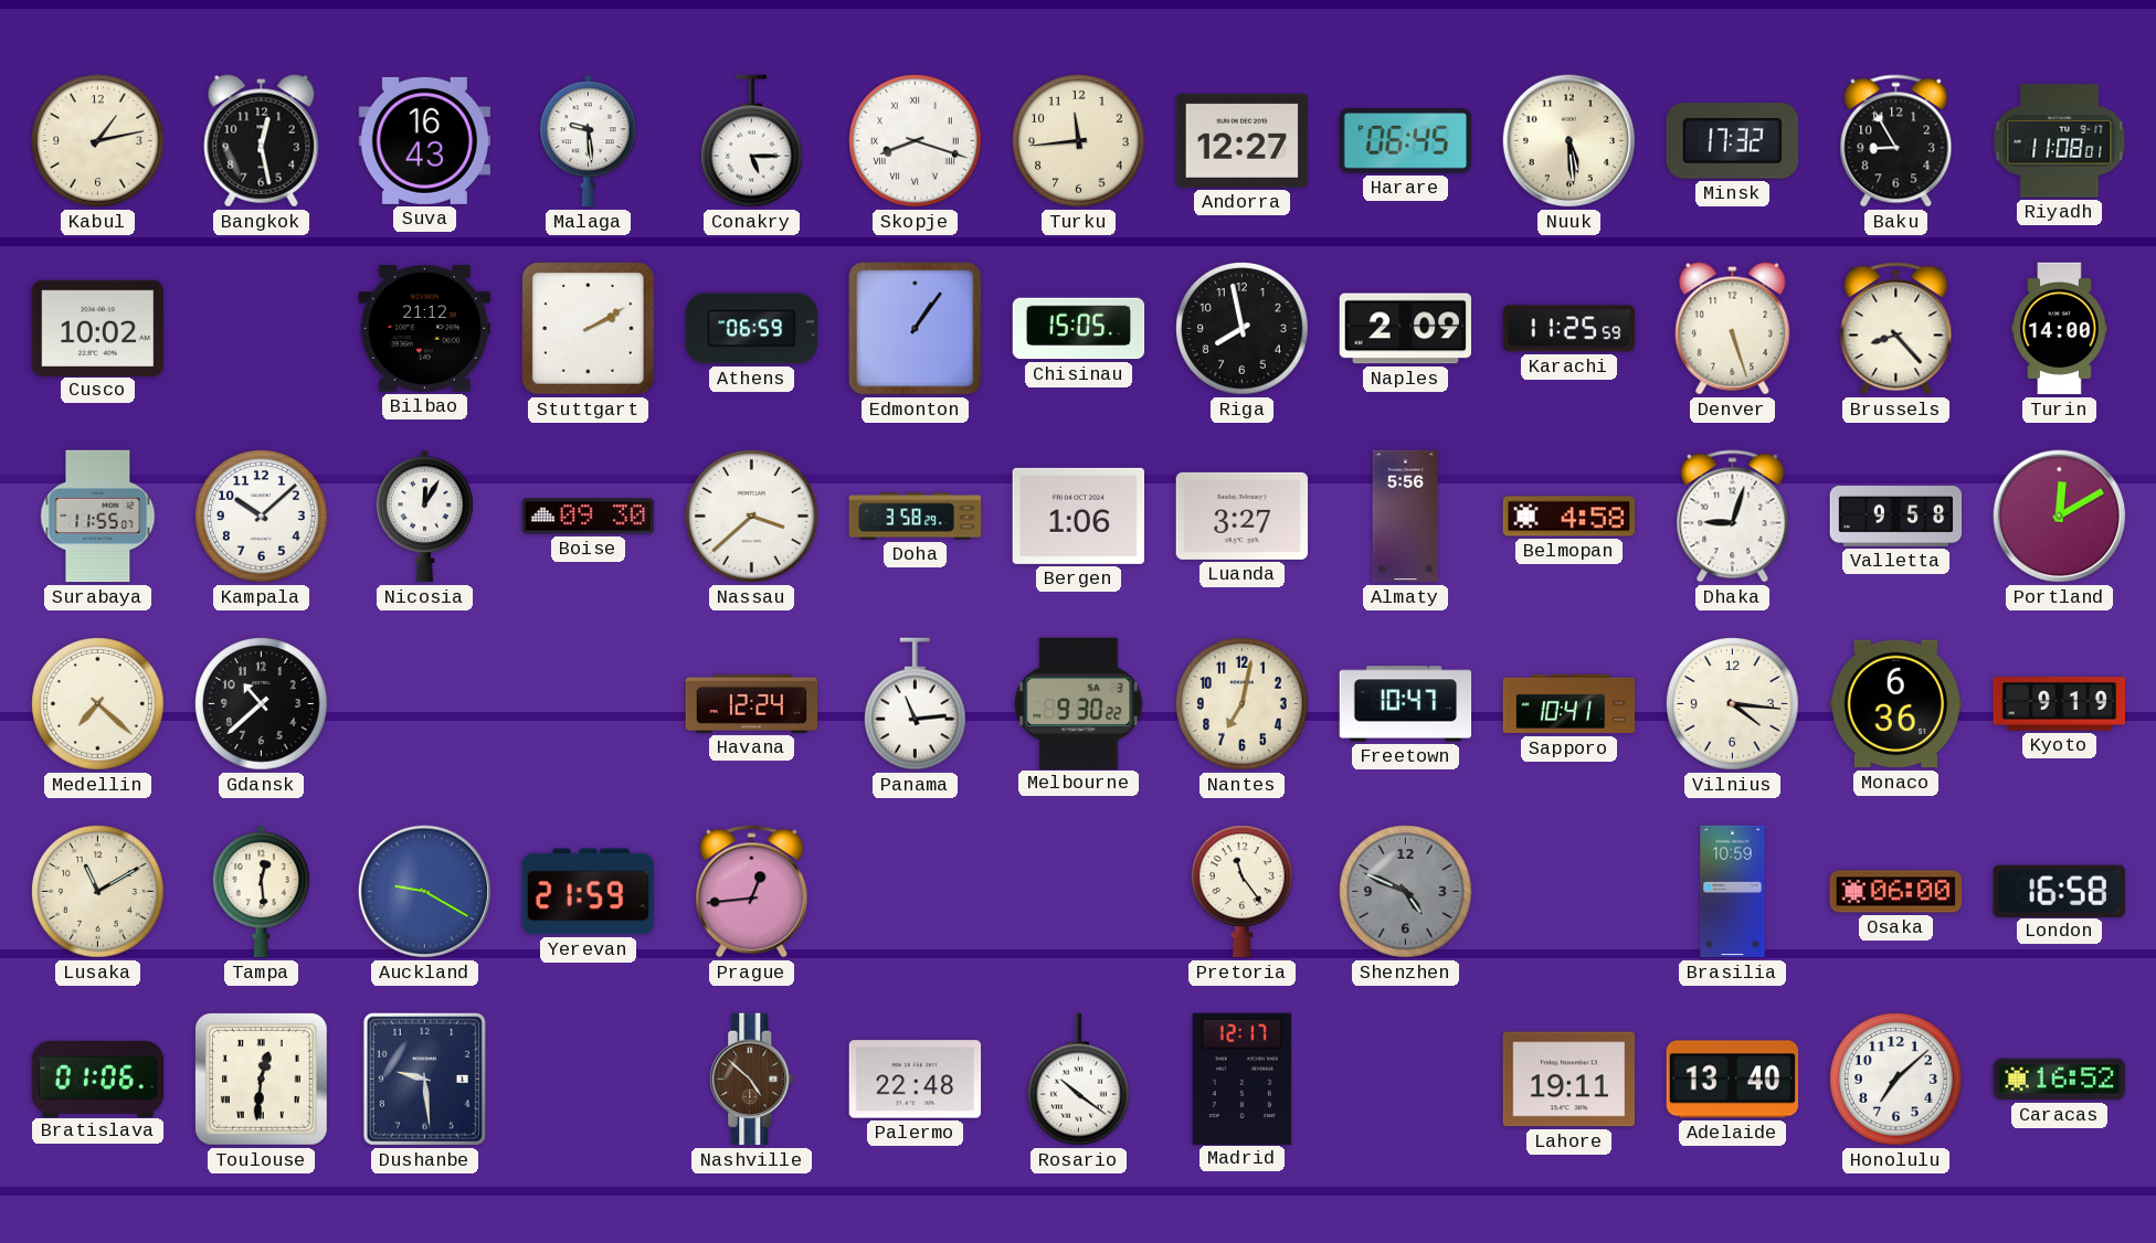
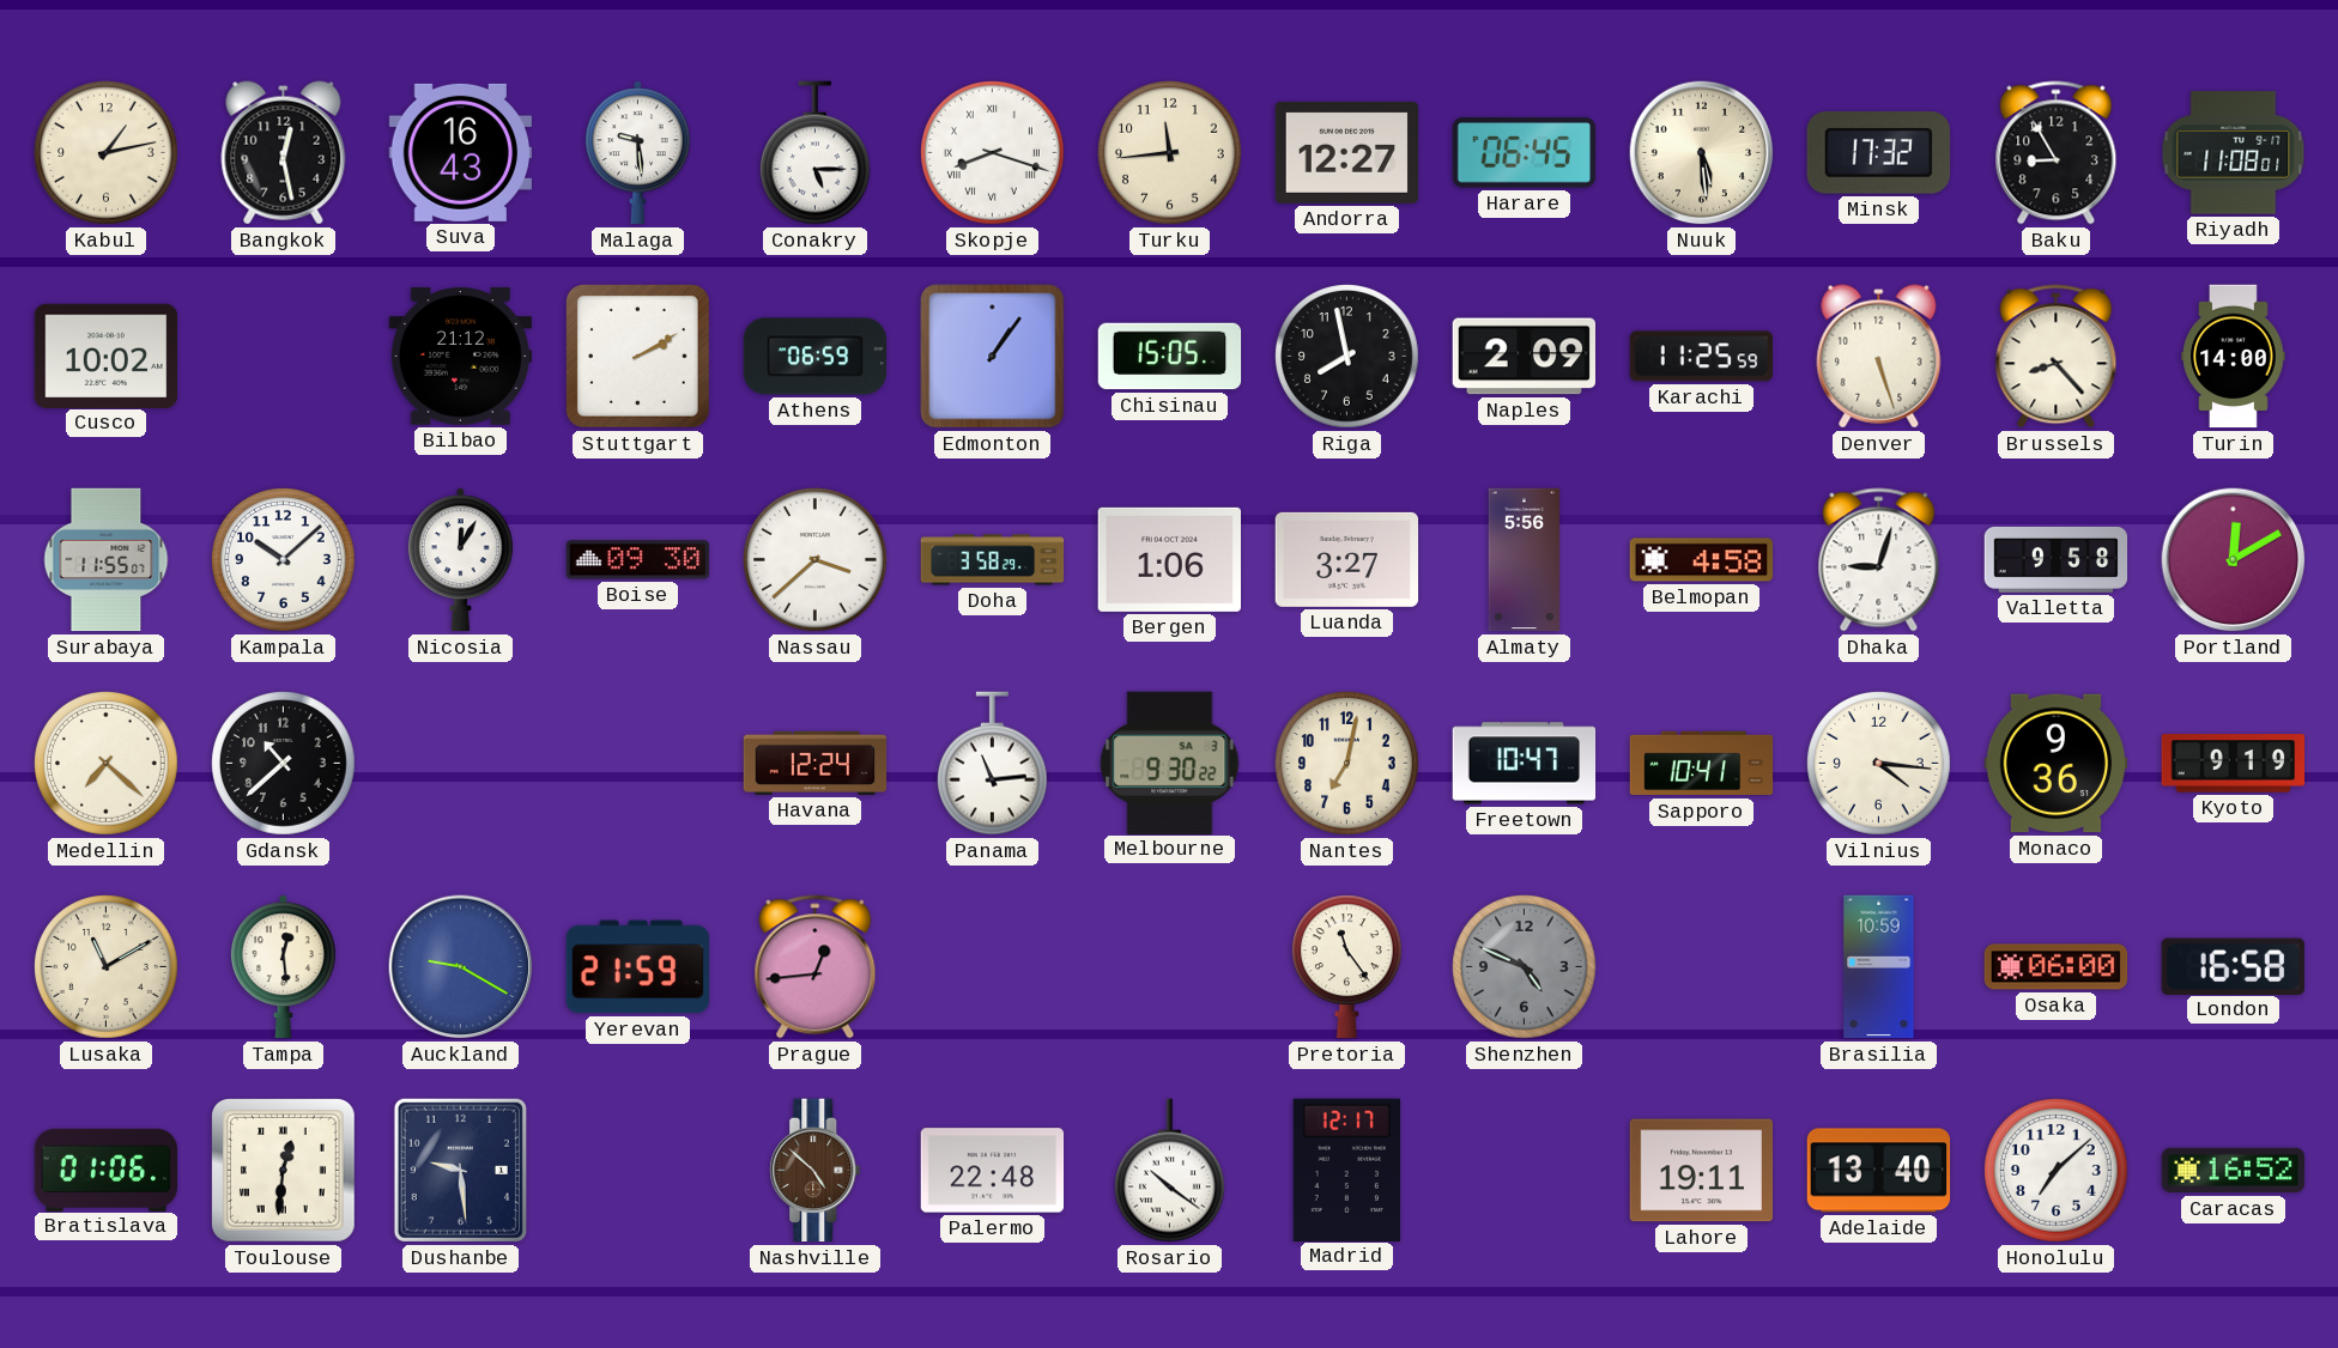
Monaco: 6:36 -> 9:36 (2057, 764)
